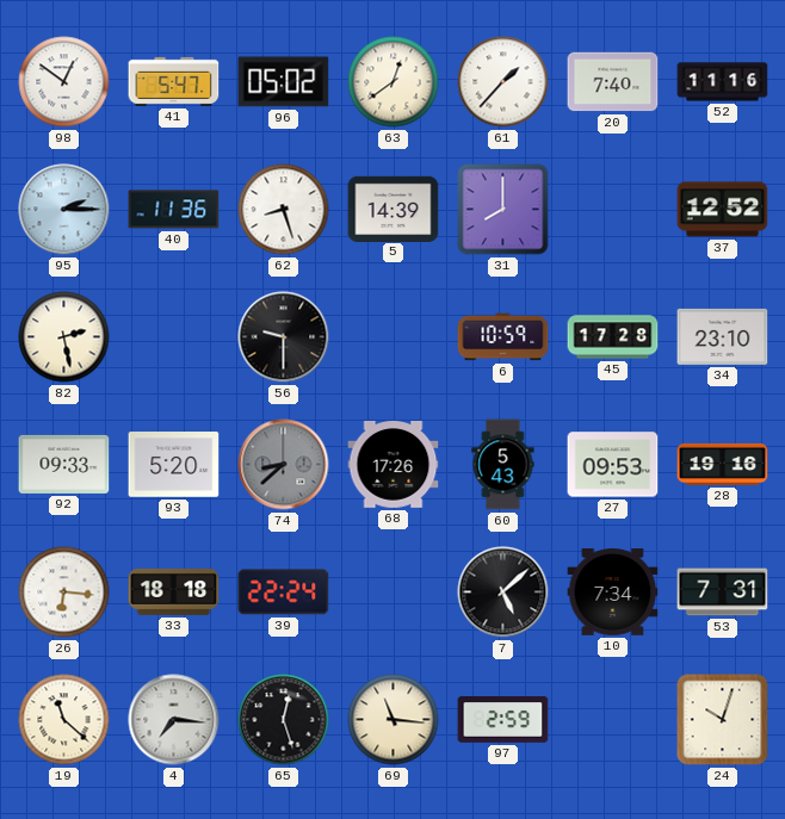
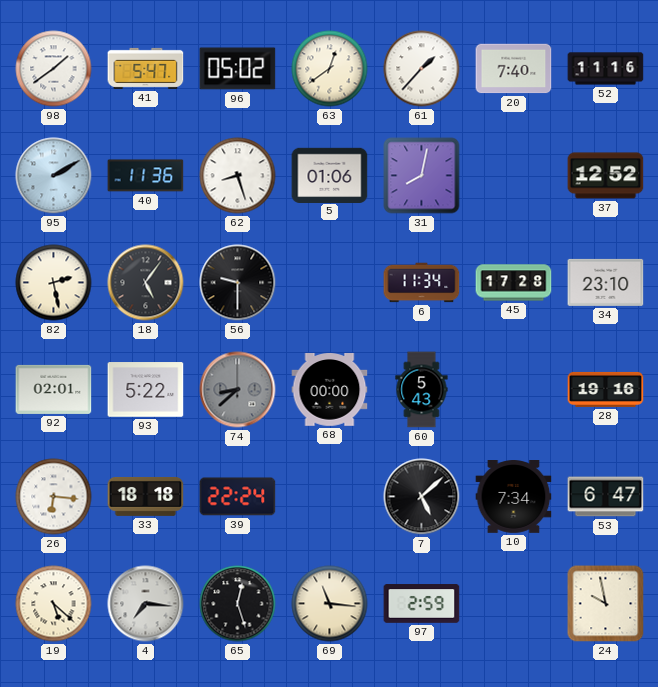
98: 12:51 -> 1:39 (54, 69)
95: 2:15 -> 2:10 (54, 176)
5: 14:39 -> 01:06 (330, 175)
31: 8:00 -> 8:02 (422, 176)
18: none -> 5:06 (146, 283)
6: 10:59 -> 11:34 (422, 283)
92: 09:33 -> 02:01 (54, 389)
93: 5:20 -> 5:22 (146, 390)
68: 17:26 -> 00:00 (330, 390)
27: 09:53 -> none (613, 465)
53: 7:31 -> 6:47 (606, 497)
19: 11:22 -> 5:22 (54, 604)
24: 10:03 -> 9:58 (606, 604)
